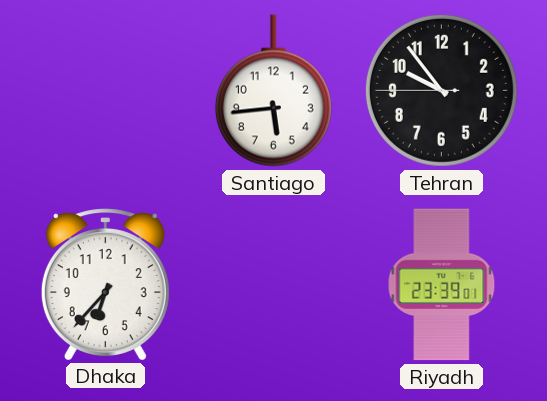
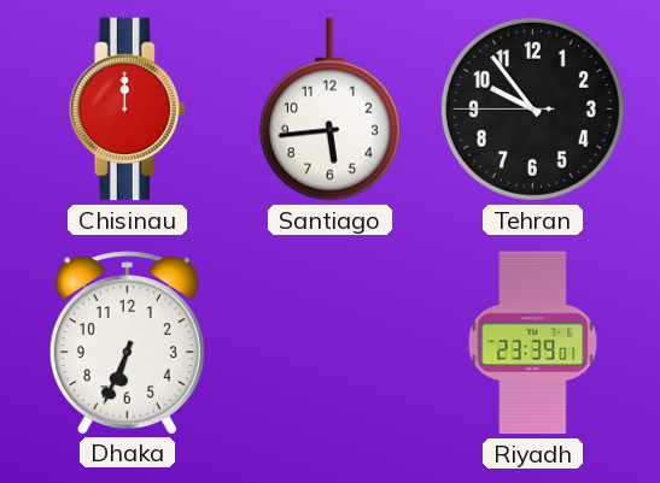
Chisinau: none -> 12:00 (128, 110)
Dhaka: 6:37 -> 6:34 (127, 342)
